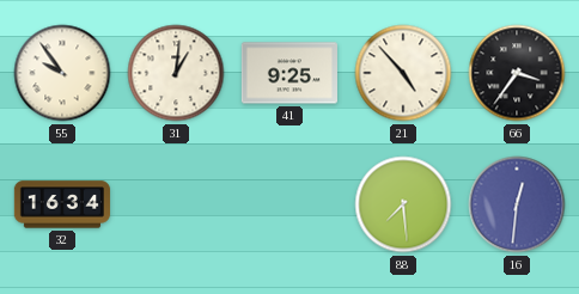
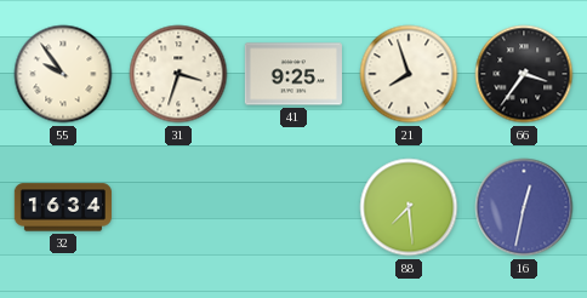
31: 1:01 -> 3:33 (178, 74)
21: 4:53 -> 7:57 (409, 74)
16: 12:31 -> 12:32 (524, 207)
